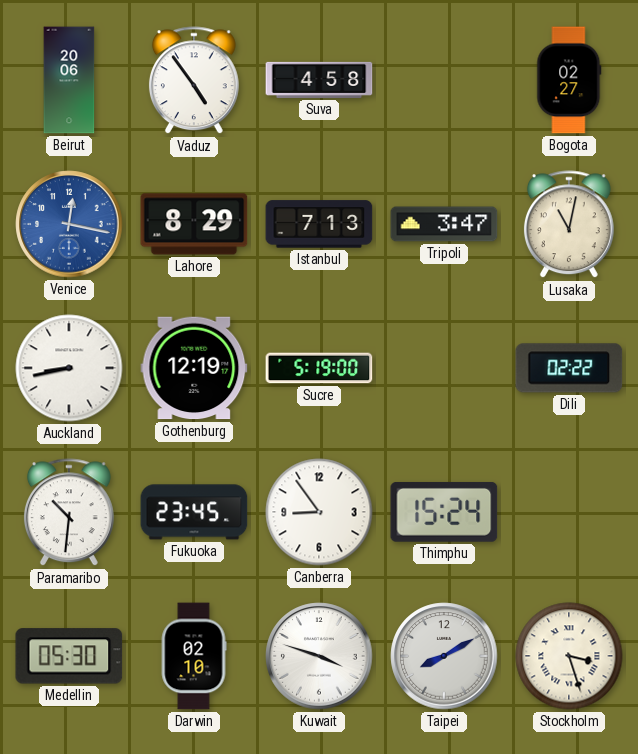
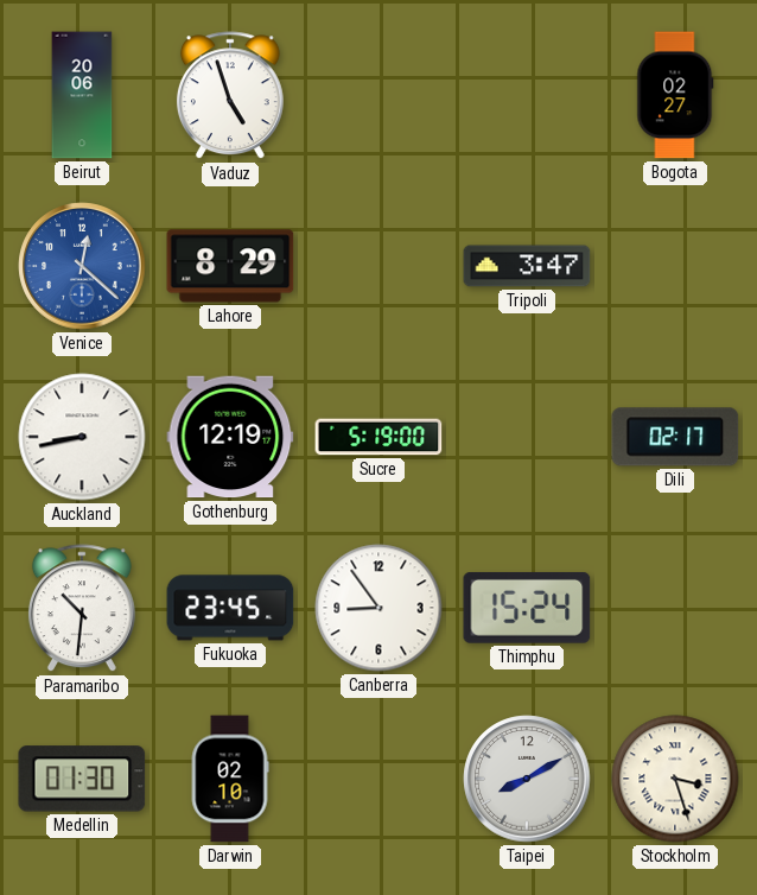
Vaduz: 4:54 -> 4:57 (230, 96)
Suva: 4:58 -> none (319, 80)
Venice: 12:17 -> 12:22 (82, 266)
Istanbul: 7:13 -> none (319, 224)
Lusaka: 11:02 -> none (569, 225)
Dili: 02:22 -> 02:17 (675, 437)
Medellin: 05:30 -> 01:30 (82, 779)
Kuwait: 3:48 -> none (319, 656)
